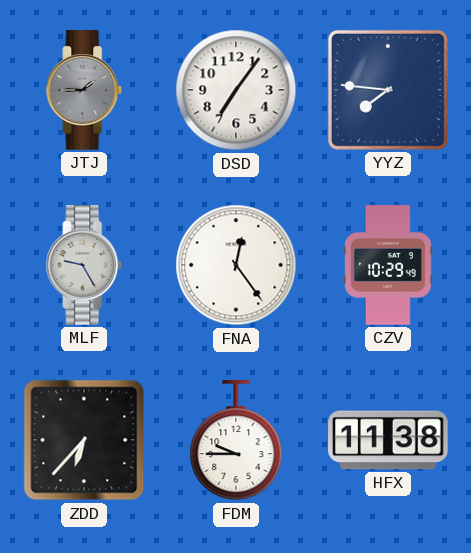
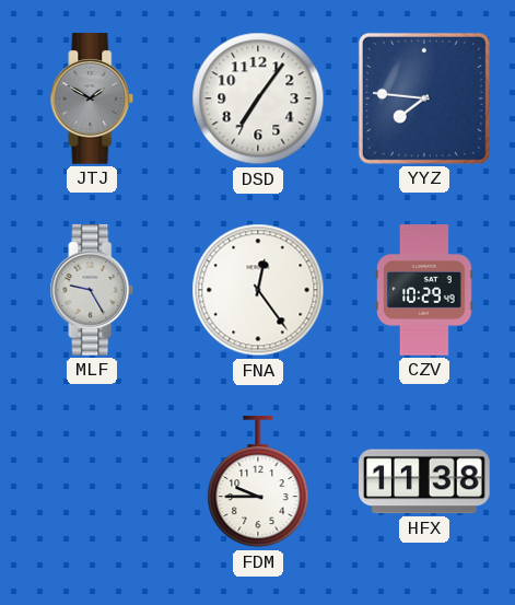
JTJ: 1:45 -> 1:50 (92, 98)
ZDD: 6:37 -> none (84, 440)
